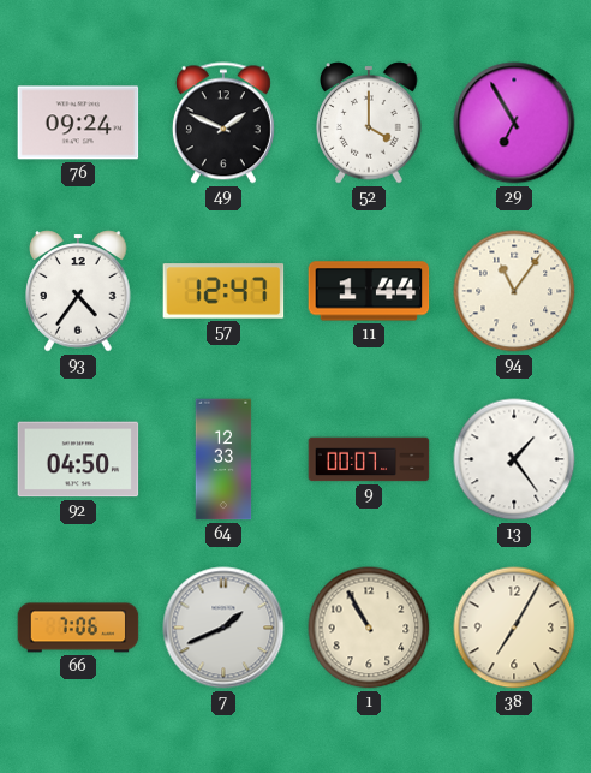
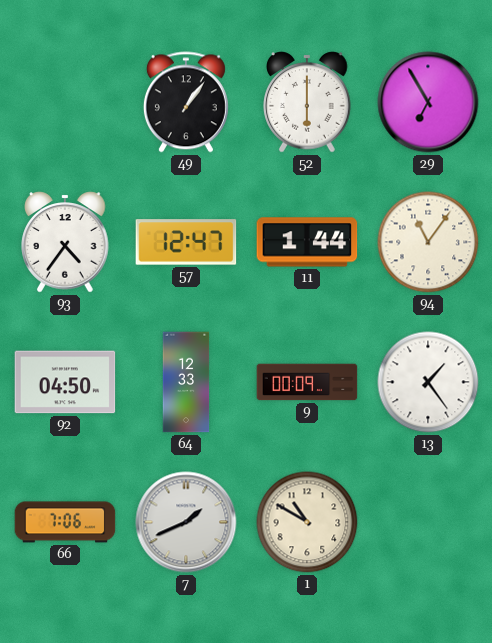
76: 09:24 -> none (78, 123)
49: 1:49 -> 1:06 (186, 102)
52: 4:00 -> 6:00 (307, 102)
9: 00:07 -> 00:09 (307, 382)
1: 10:55 -> 10:50 (307, 522)
38: 7:05 -> none (514, 628)
